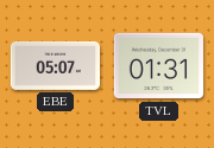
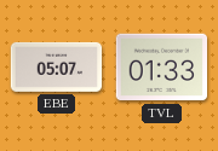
TVL: 01:31 -> 01:33 (161, 68)
